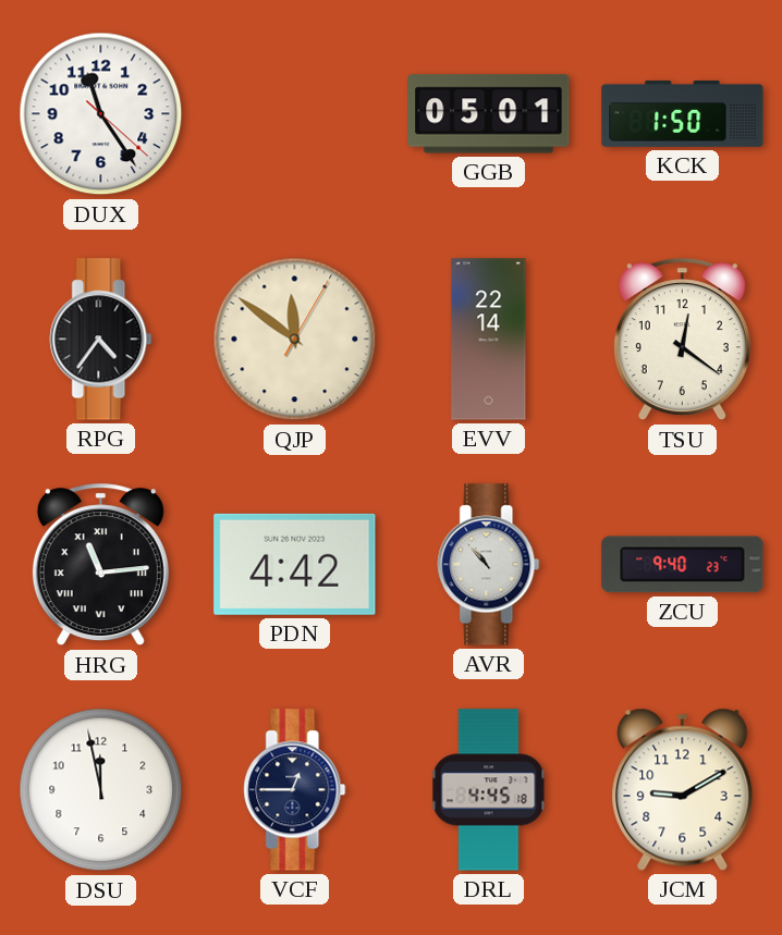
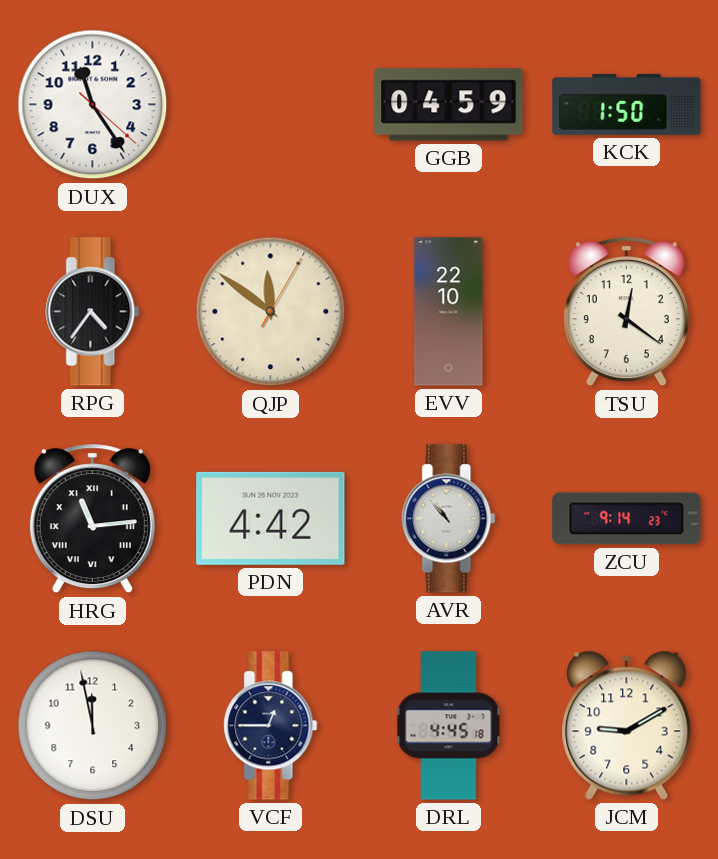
GGB: 05:01 -> 04:59 (449, 105)
EVV: 22:14 -> 22:10 (449, 312)
ZCU: 9:40 -> 9:14 (627, 519)
